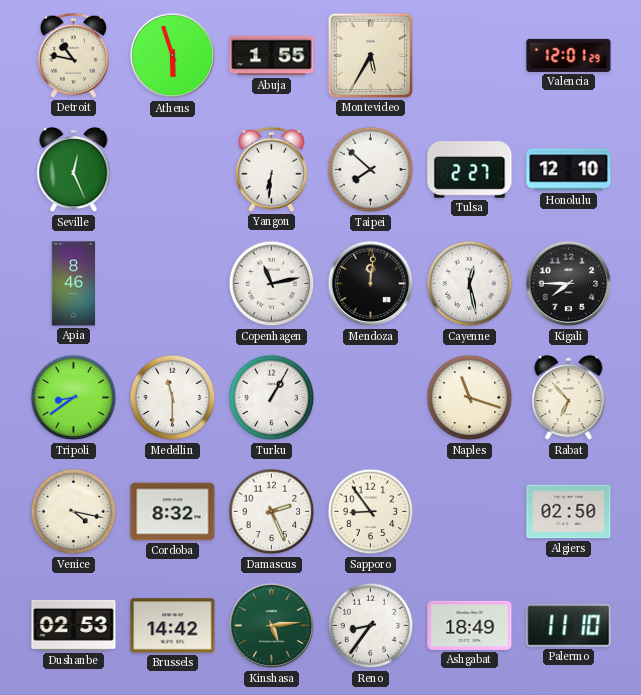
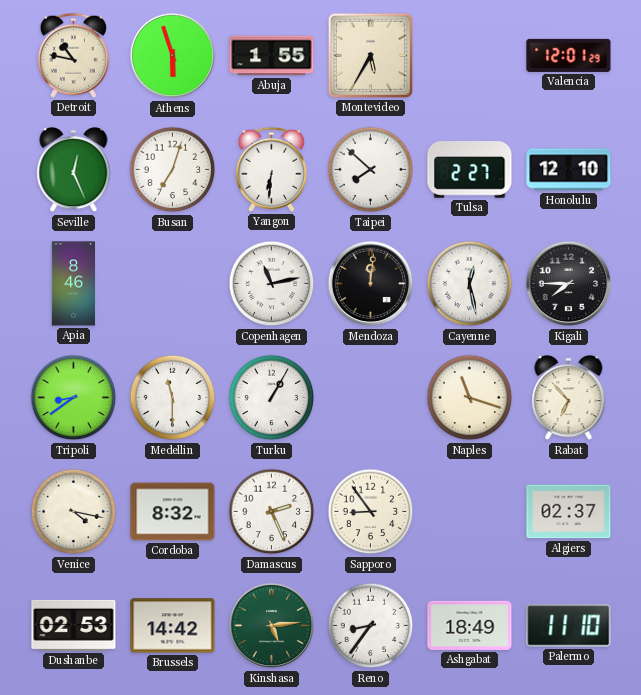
Busan: none -> 7:03 (173, 170)
Algiers: 02:50 -> 02:37 (569, 512)
